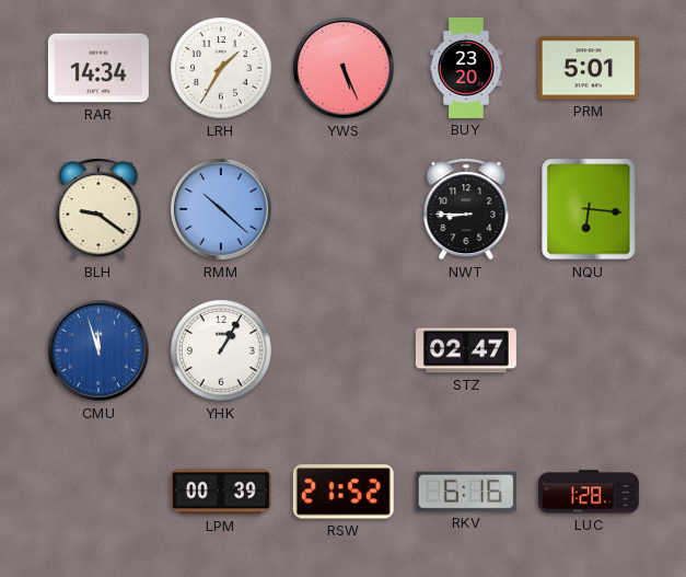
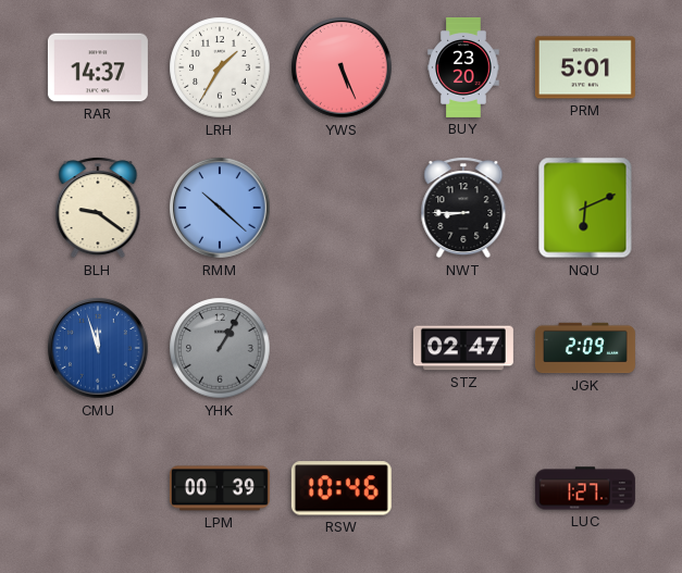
RAR: 14:34 -> 14:37 (98, 67)
NQU: 6:16 -> 6:11 (585, 208)
YHK dial: white -> grey (220, 348)
JGK: none -> 2:09 (585, 348)
RSW: 21:52 -> 10:46 (342, 488)
RKV: 6:16 -> none (466, 492)
LUC: 1:28 -> 1:27 (585, 488)
